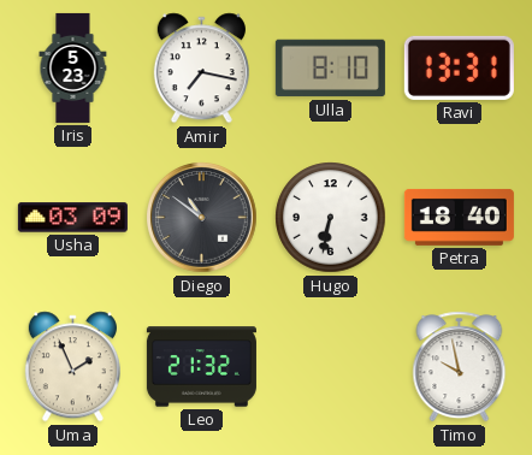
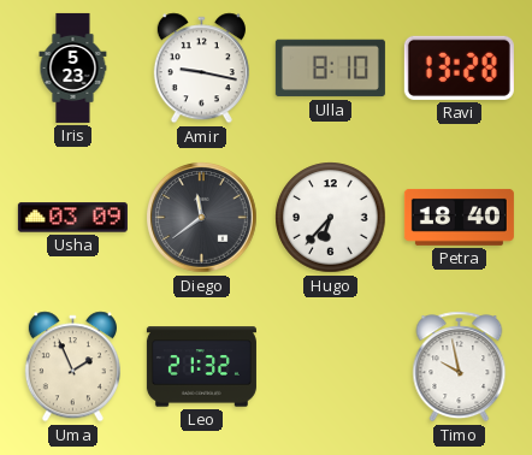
Amir: 7:17 -> 9:17 (201, 69)
Ravi: 13:31 -> 13:28 (459, 67)
Diego: 10:51 -> 11:39 (202, 218)
Hugo: 6:32 -> 6:37 (331, 218)
